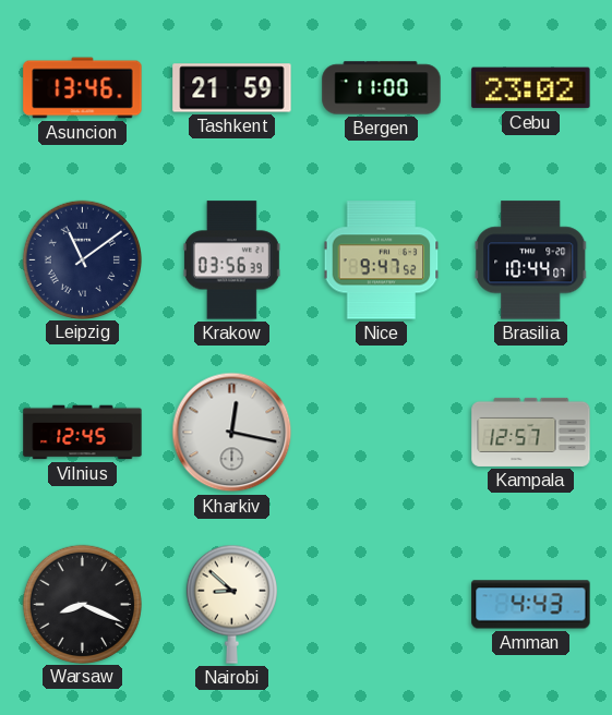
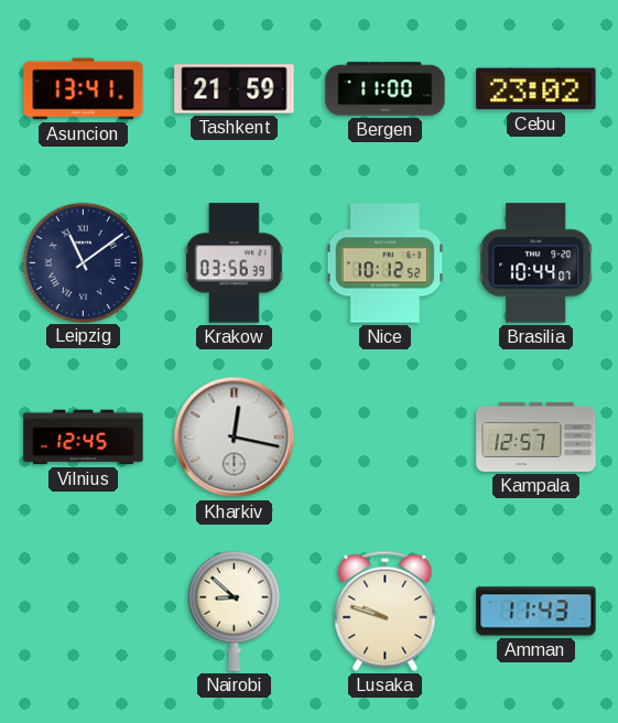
Asuncion: 13:46 -> 13:41 (84, 89)
Nice: 9:47 -> 10:12 (386, 263)
Warsaw: 8:19 -> none (82, 604)
Lusaka: none -> 9:48 (386, 611)
Amman: 4:43 -> 11:43 (536, 612)
